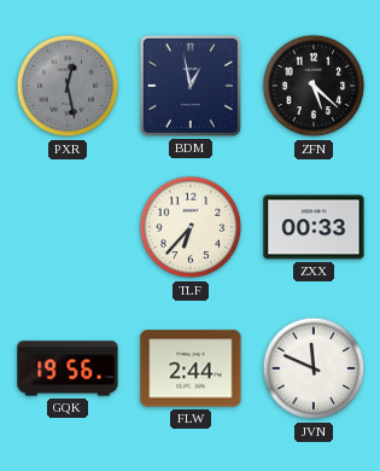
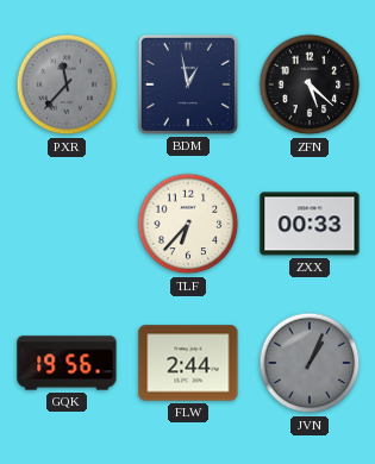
PXR: 12:28 -> 11:37 (67, 84)
JVN: 11:49 -> 1:04 (310, 363)
JVN dial: white -> grey (310, 363)
